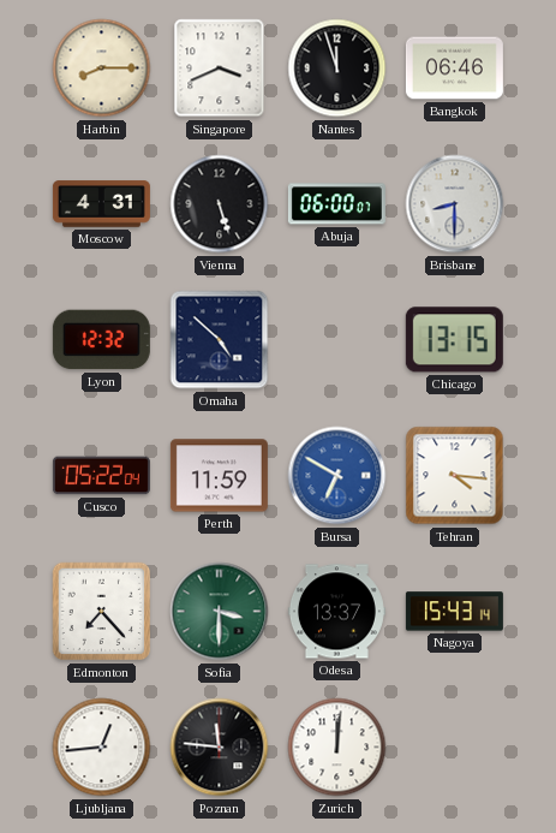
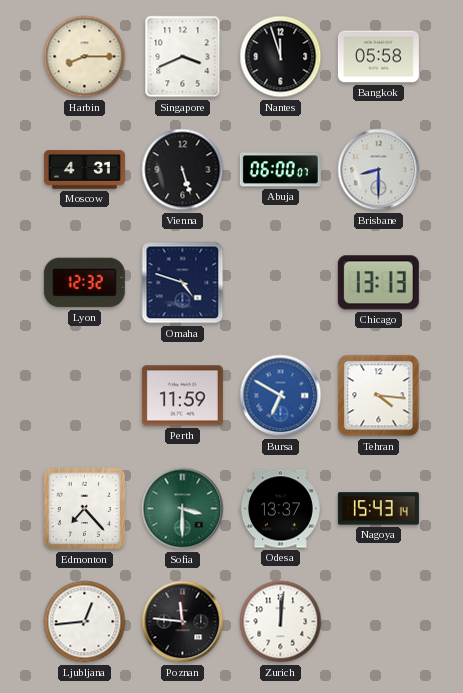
Bangkok: 06:46 -> 05:58 (378, 57)
Omaha: 4:52 -> 4:48 (183, 283)
Chicago: 13:15 -> 13:13 (378, 283)
Cusco: 05:22 -> none (101, 476)
